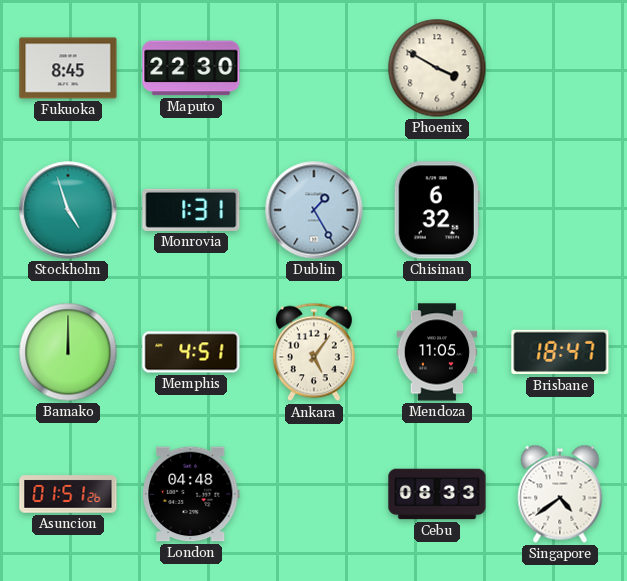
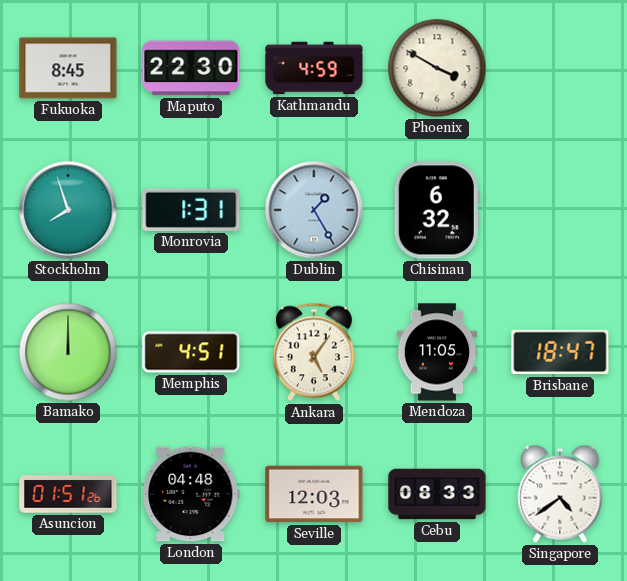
Kathmandu: none -> 4:59 (314, 68)
Stockholm: 4:57 -> 7:57 (68, 210)
Seville: none -> 12:03 (314, 494)
